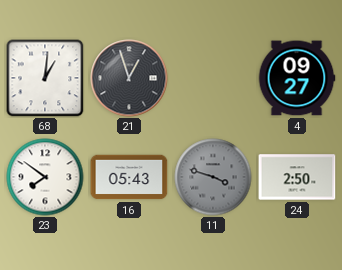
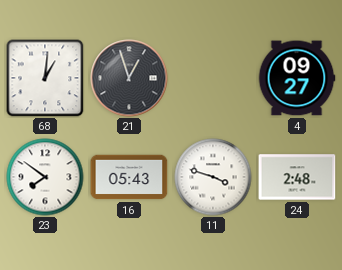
11 dial: grey -> white (213, 177)
24: 2:50 -> 2:48 (297, 177)
